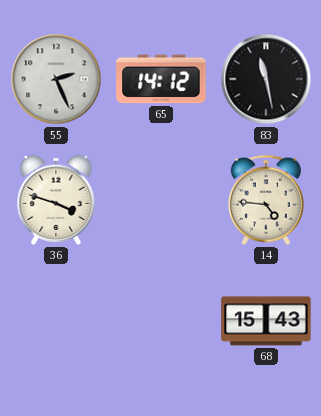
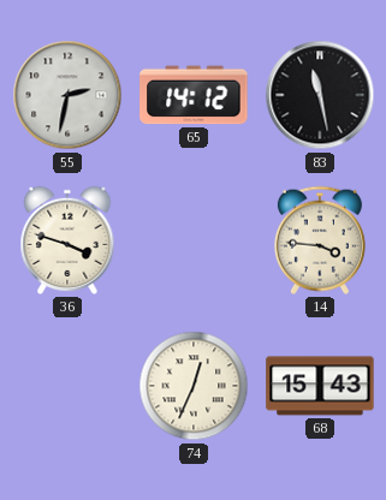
55: 2:26 -> 2:32 (67, 95)
14: 4:46 -> 3:46 (320, 240)
74: none -> 12:34 (194, 386)
